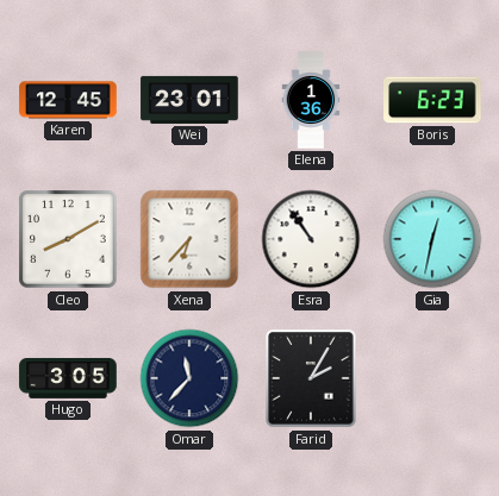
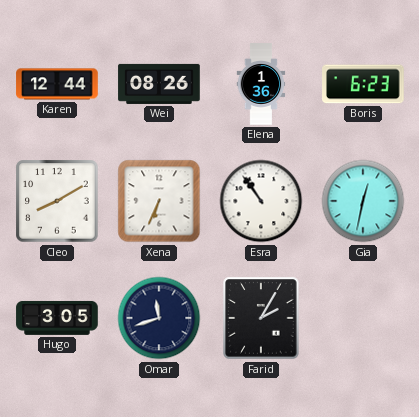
Karen: 12:45 -> 12:44 (57, 84)
Wei: 23:01 -> 08:26 (159, 84)
Xena: 6:37 -> 6:34 (159, 201)
Omar: 11:37 -> 11:42 (159, 318)
